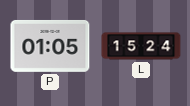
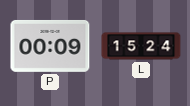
P: 01:05 -> 00:09 (50, 46)
